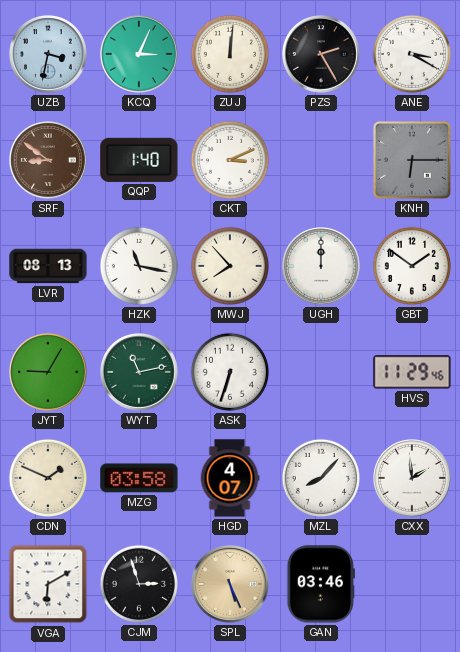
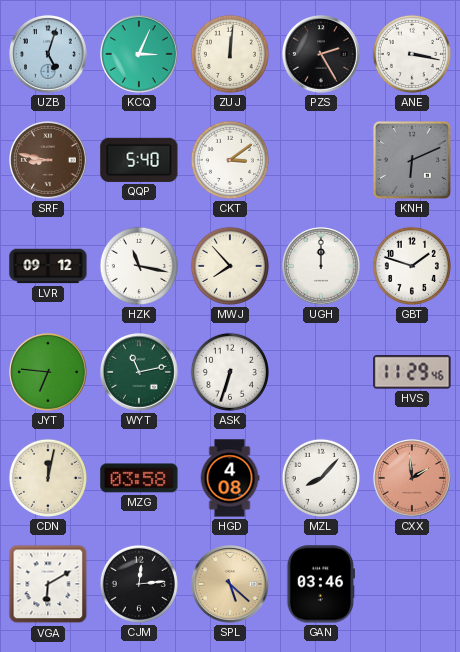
UZB: 3:32 -> 5:03 (49, 55)
ANE: 3:20 -> 3:17 (412, 54)
SRF: 8:51 -> 8:47 (49, 161)
QQP: 1:40 -> 5:40 (139, 160)
CKT: 3:11 -> 3:09 (230, 160)
KNH: 6:15 -> 6:11 (412, 160)
LVR: 08:13 -> 09:12 (48, 266)
GBT: 1:51 -> 1:48 (412, 266)
JYT: 9:05 -> 6:46 (49, 373)
CDN: 1:49 -> 12:02 (48, 478)
HGD: 4:07 -> 4:08 (230, 478)
CXX dial: white -> salmon (413, 479)
CJM: 2:57 -> 12:14 (139, 584)
SPL: 5:26 -> 5:22 (231, 585)
